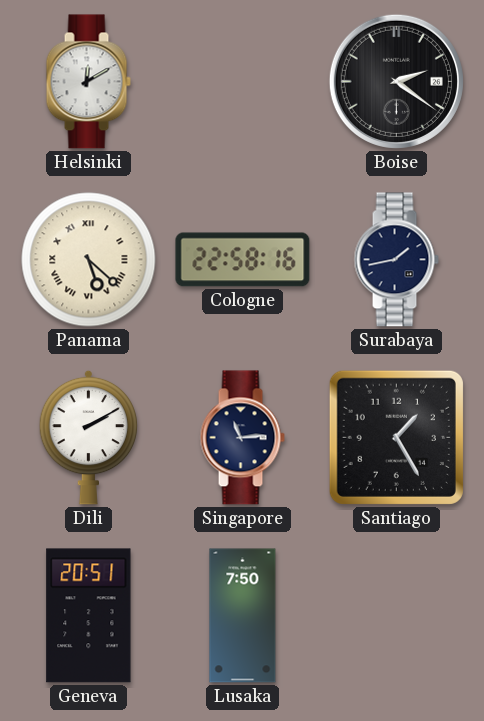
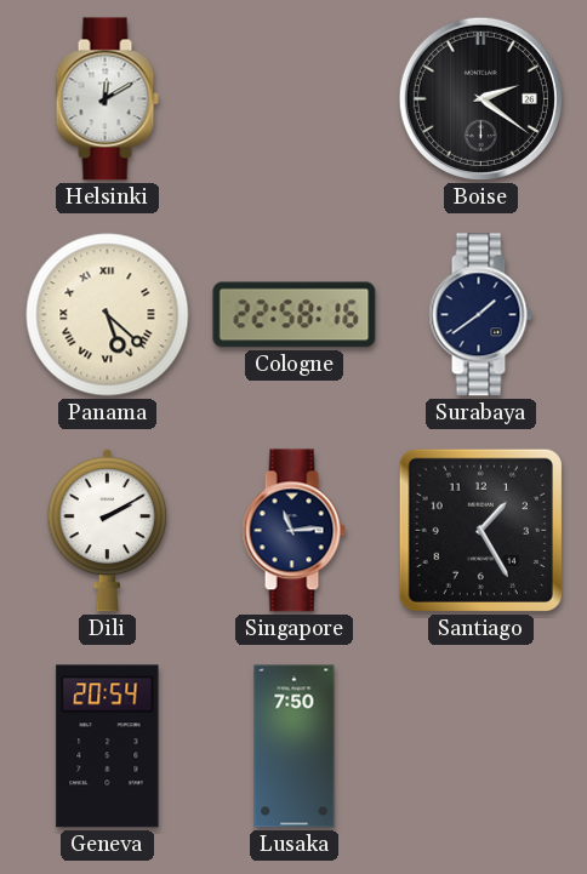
Surabaya: 1:43 -> 1:39 (480, 315)
Geneva: 20:51 -> 20:54 (108, 747)
